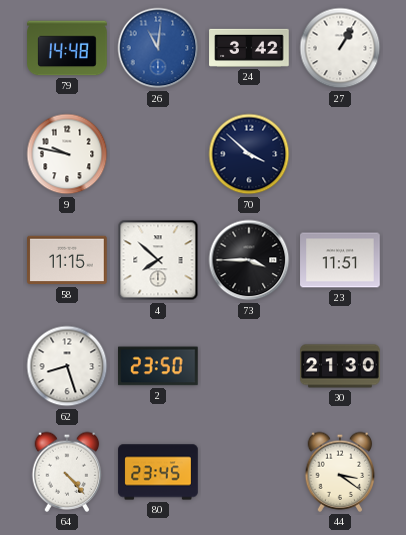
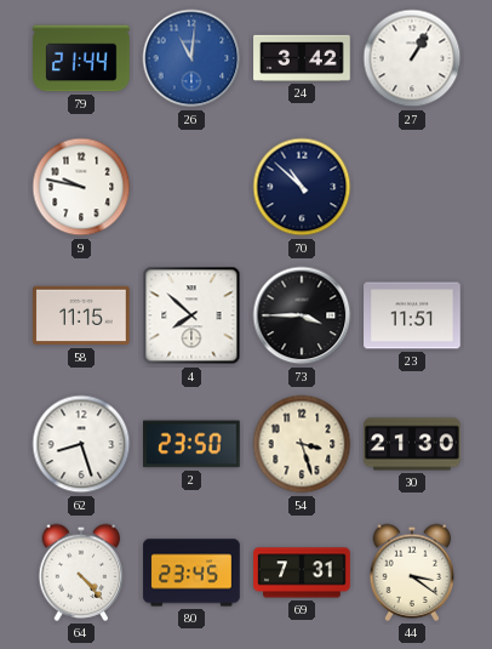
79: 14:48 -> 21:44 (81, 58)
70: 3:52 -> 10:52 (302, 187)
54: none -> 3:27 (302, 444)
69: none -> 7:31 (302, 573)
